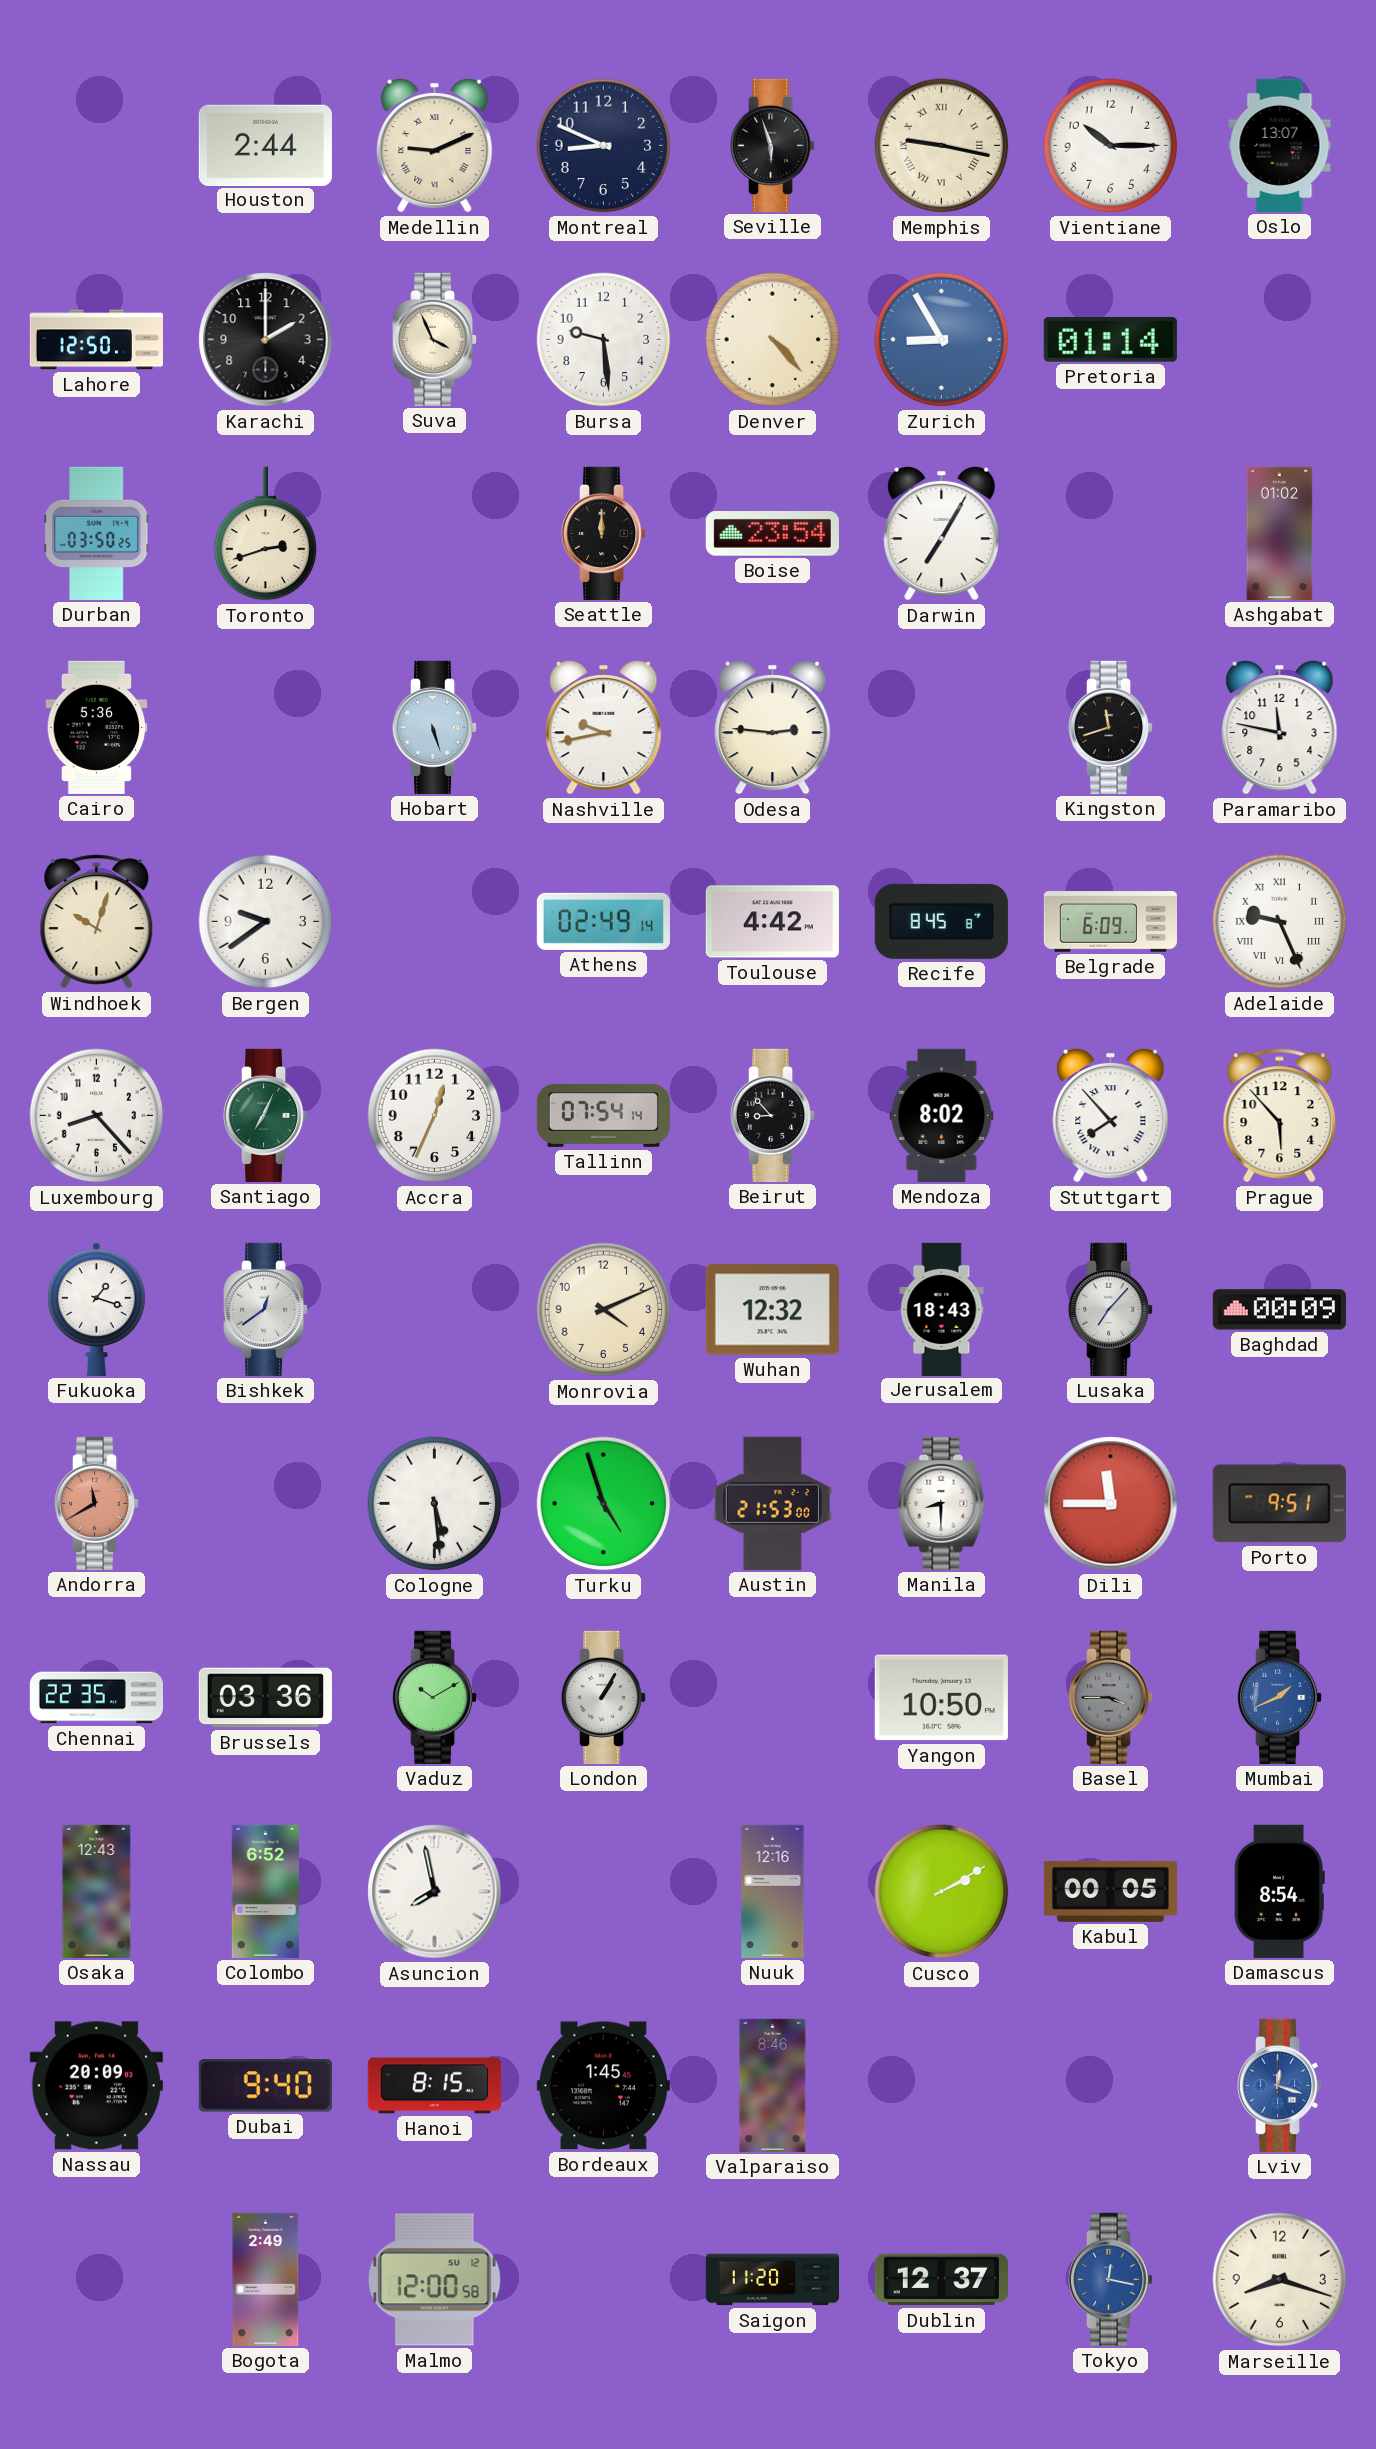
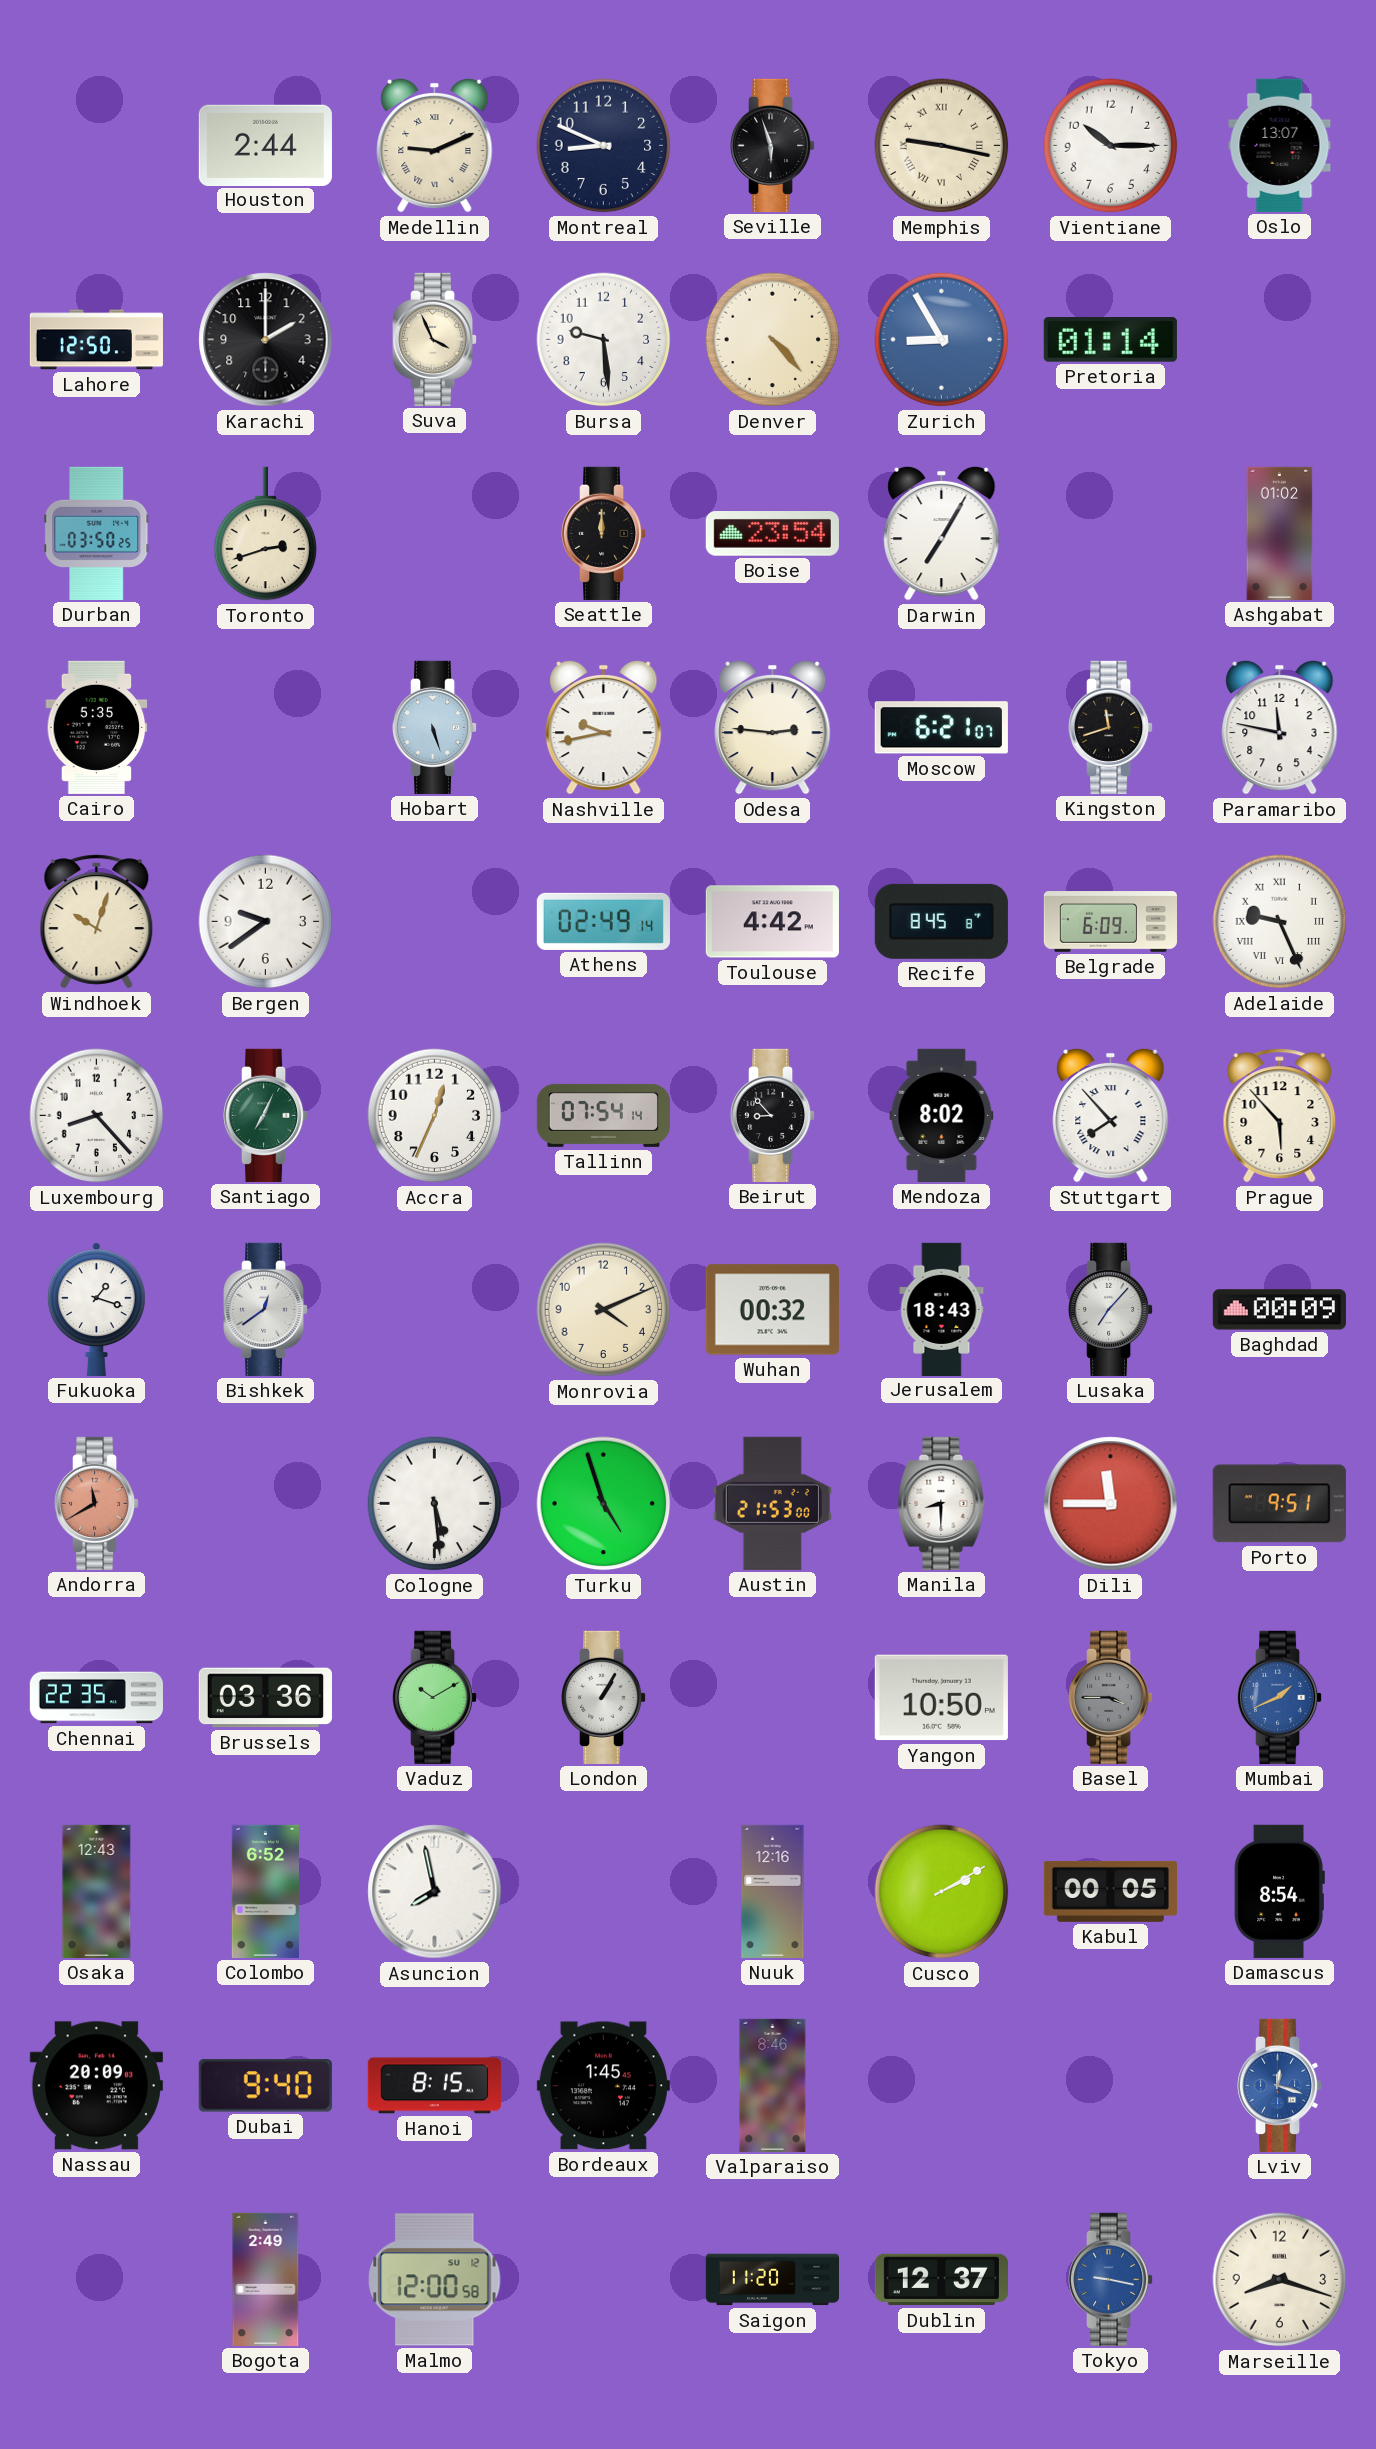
Cairo: 5:36 -> 5:35 (97, 727)
Moscow: none -> 6:21 (941, 728)
Wuhan: 12:32 -> 00:32 (772, 1310)
Tokyo: 12:17 -> 9:17 (1112, 2279)
